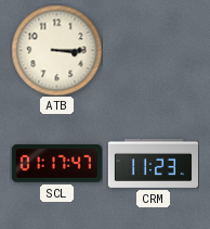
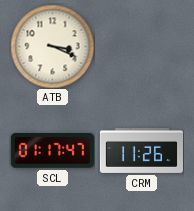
ATB: 3:15 -> 3:19 (52, 46)
CRM: 11:23 -> 11:26 (141, 150)
